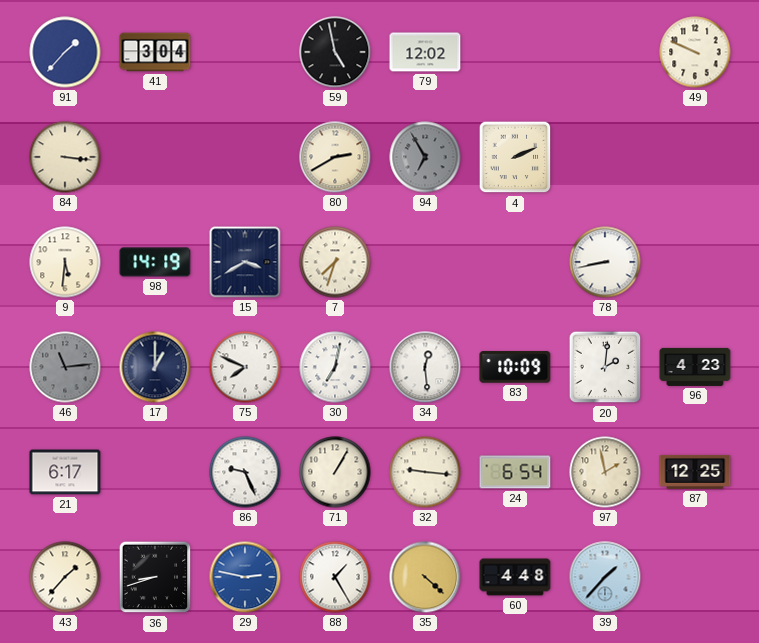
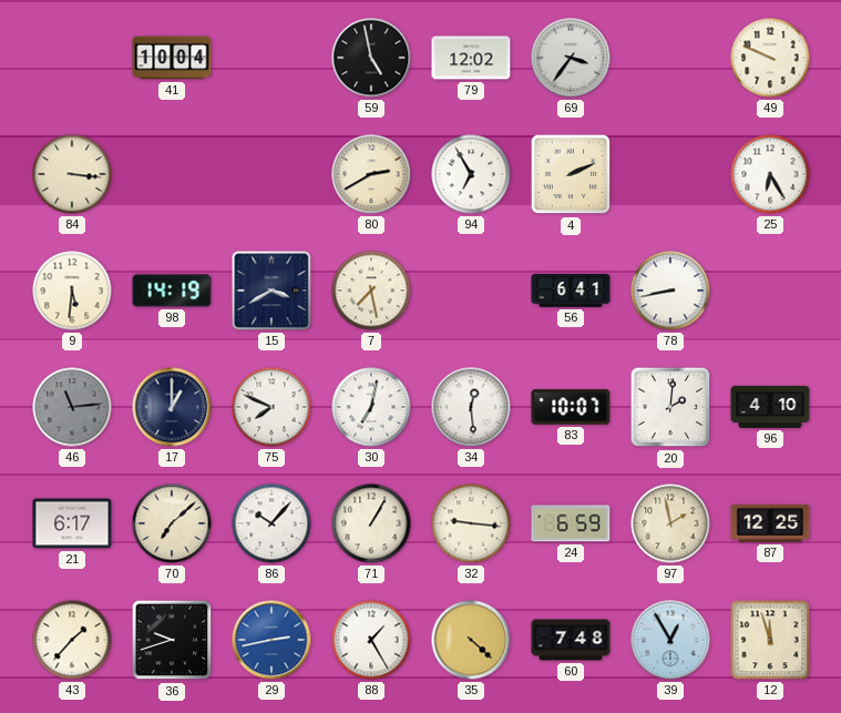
91: 1:37 -> none (65, 52)
41: 3:04 -> 10:04 (172, 58)
69: none -> 3:36 (571, 58)
94 dial: grey -> white (471, 174)
25: none -> 6:25 (770, 174)
7: 7:33 -> 7:28 (371, 291)
56: none -> 6:41 (571, 291)
83: 10:09 -> 10:07 (571, 407)
96: 4:23 -> 4:10 (770, 407)
70: none -> 7:08 (172, 523)
86: 9:26 -> 10:07 (271, 523)
24: 6:54 -> 6:59 (571, 523)
36: 8:42 -> 9:42 (172, 640)
29: 2:47 -> 2:43 (271, 640)
60: 4:48 -> 7:48 (571, 640)
39: 1:37 -> 12:55 (670, 640)
12: none -> 11:57 (770, 640)
